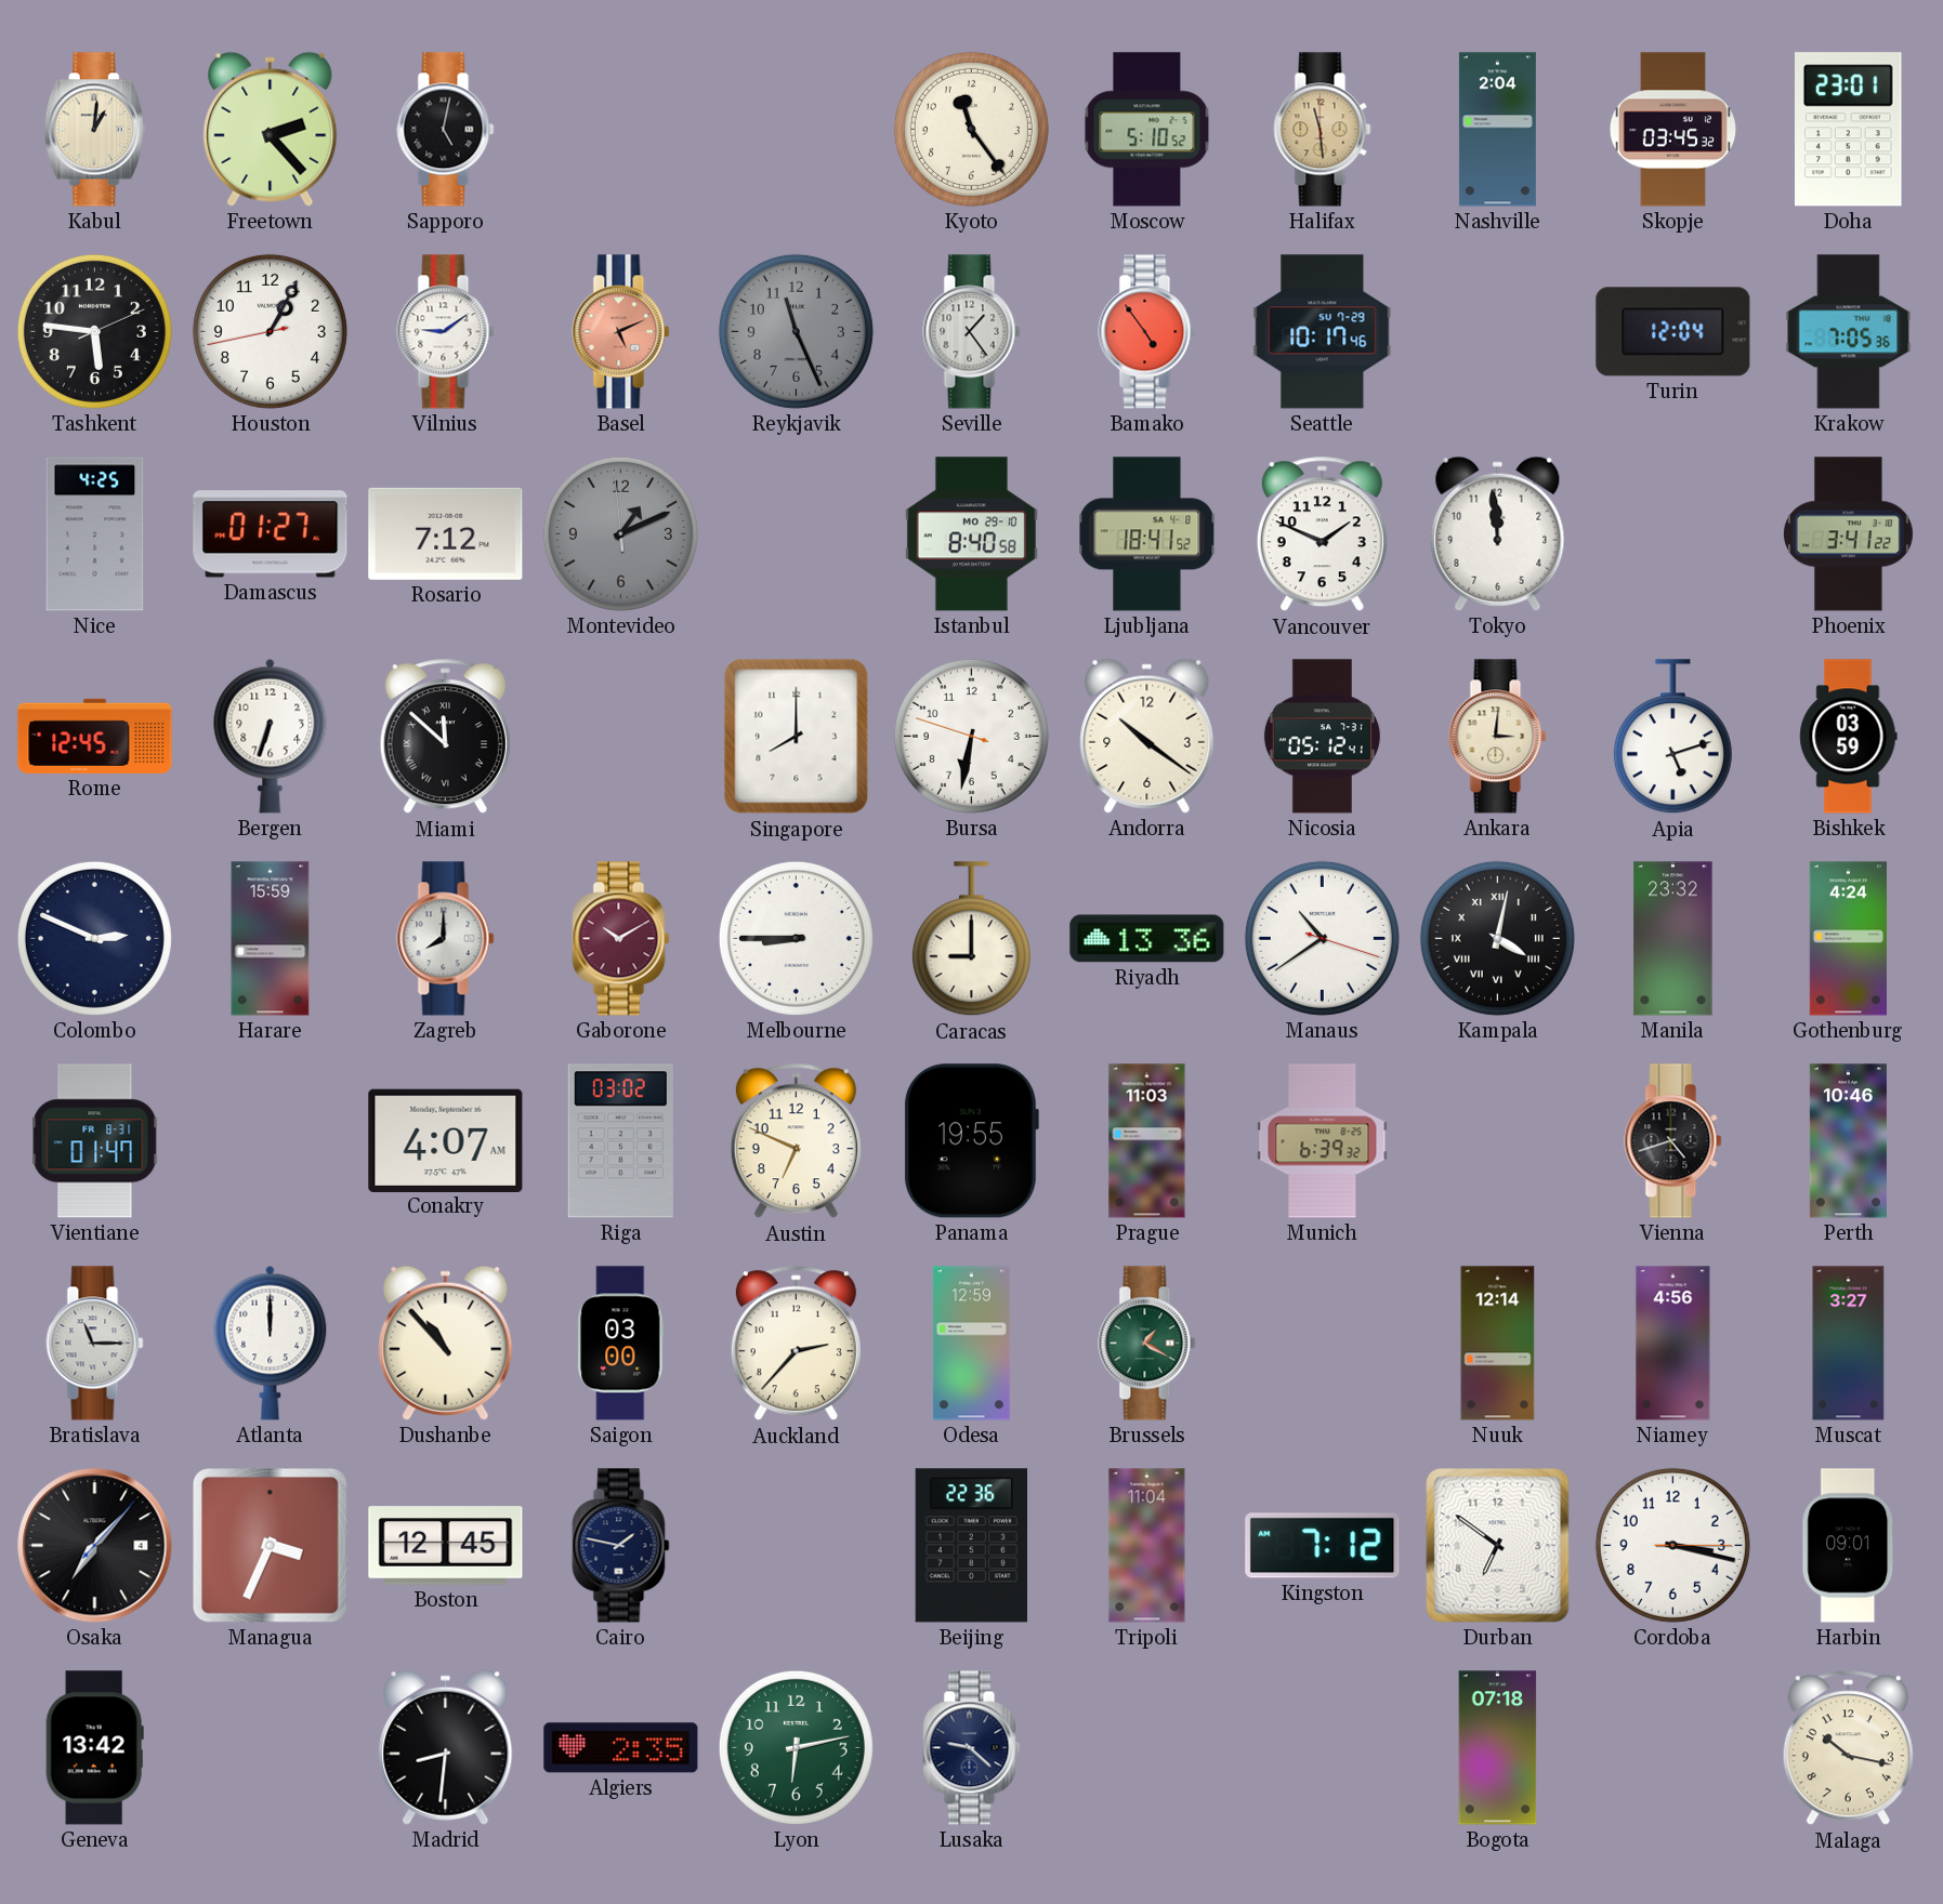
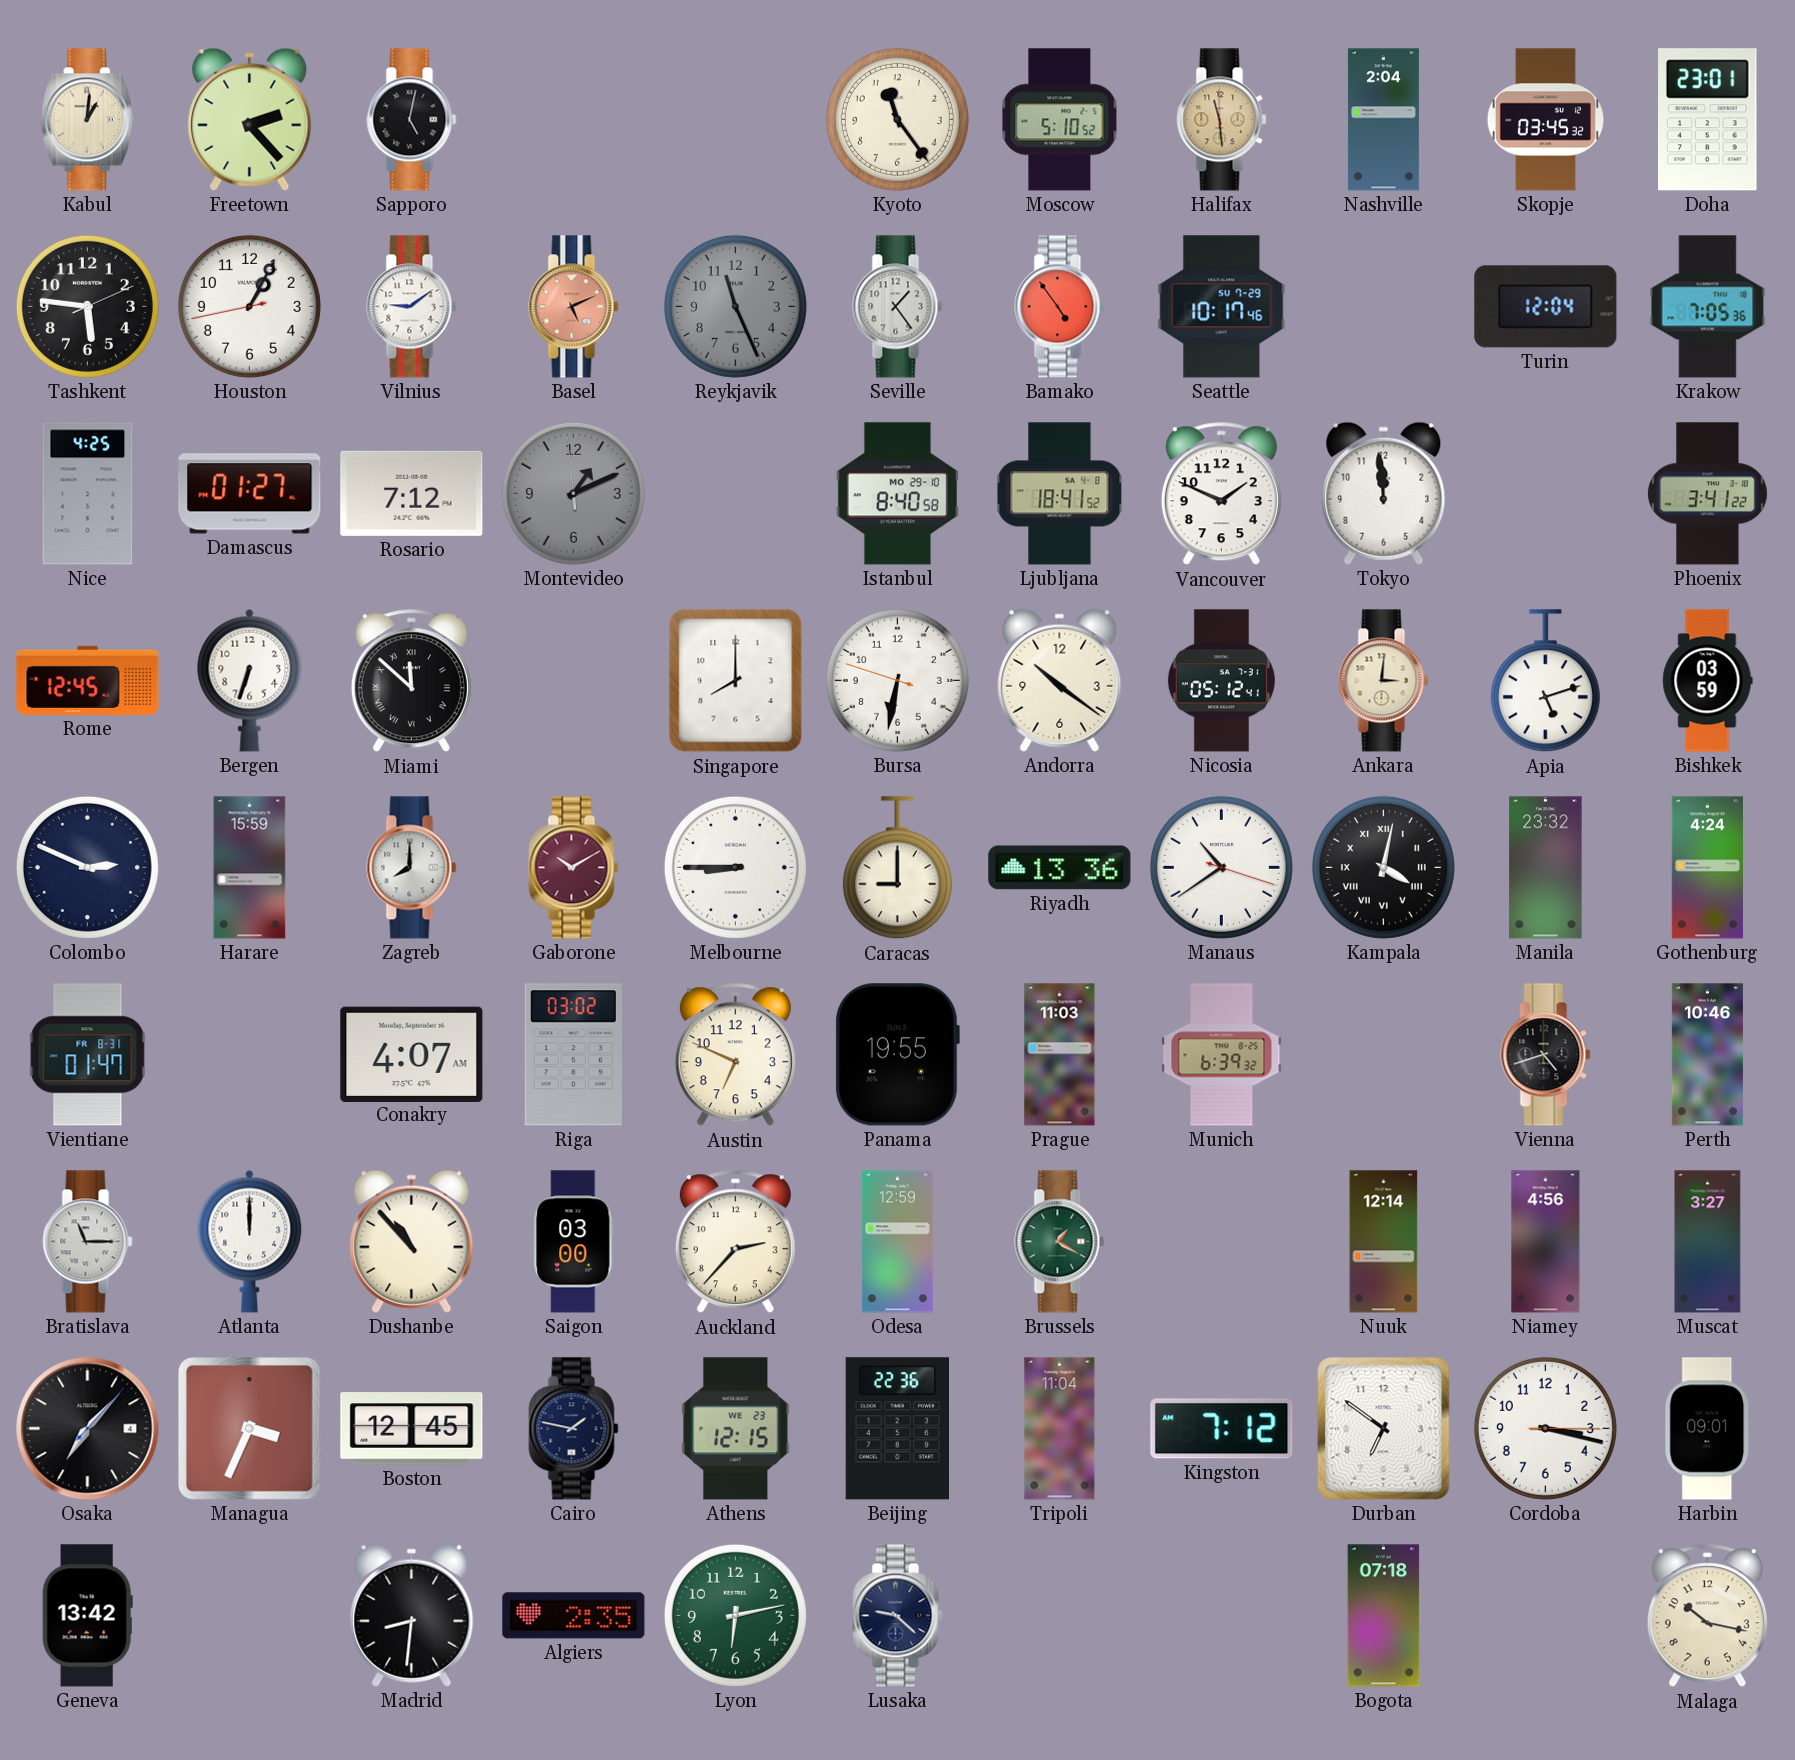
Athens: none -> 12:15 (736, 1429)
